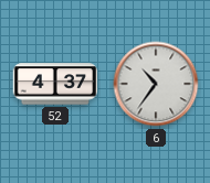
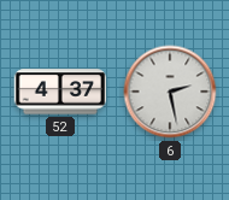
6: 10:36 -> 2:28 (170, 92)
